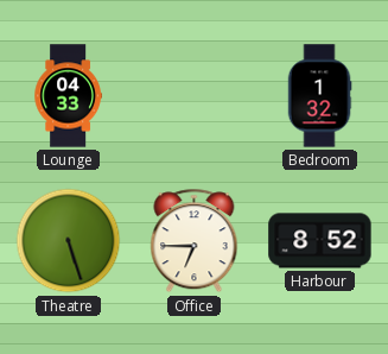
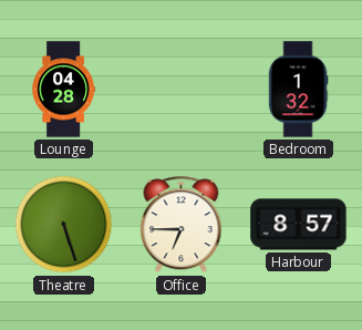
Lounge: 04:33 -> 04:28 (63, 90)
Harbour: 8:52 -> 8:57 (299, 225)
